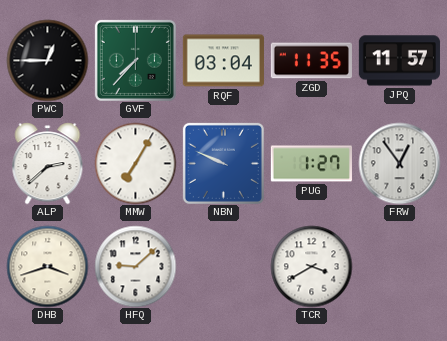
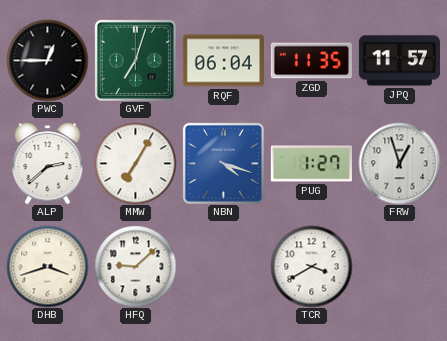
GVF: 7:37 -> 7:03 (135, 60)
RQF: 03:04 -> 06:04 (223, 61)
NBN: 9:49 -> 4:18 (223, 163)
FRW: 12:54 -> 12:57 (399, 163)
